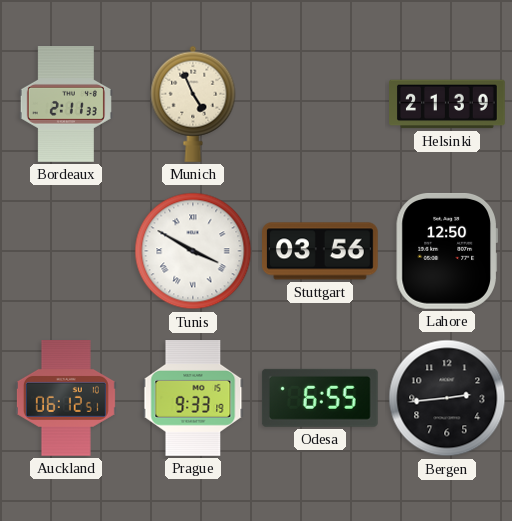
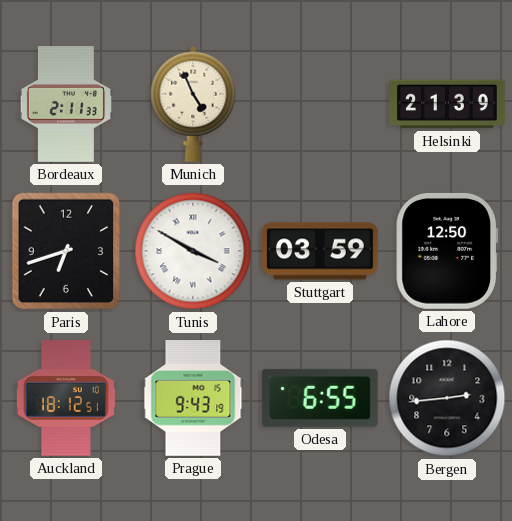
Paris: none -> 6:42 (66, 251)
Stuttgart: 03:56 -> 03:59 (321, 251)
Auckland: 06:12 -> 18:12 (66, 399)
Prague: 9:33 -> 9:43 (193, 399)
